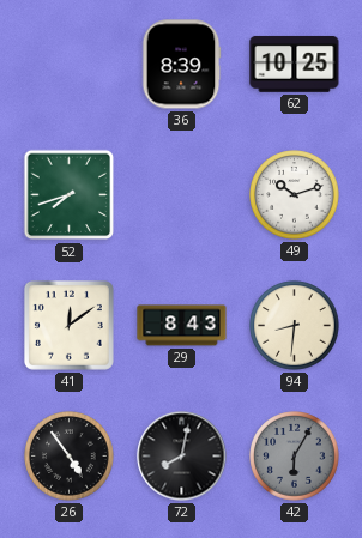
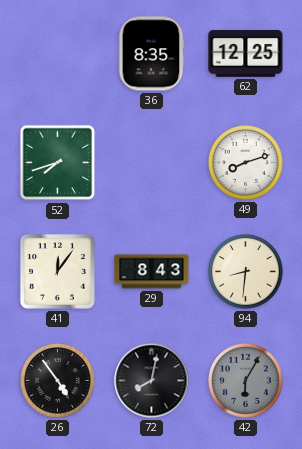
36: 8:39 -> 8:35 (151, 54)
62: 10:25 -> 12:25 (246, 53)
49: 10:12 -> 8:12 (246, 163)
41: 12:09 -> 12:06 (57, 271)
